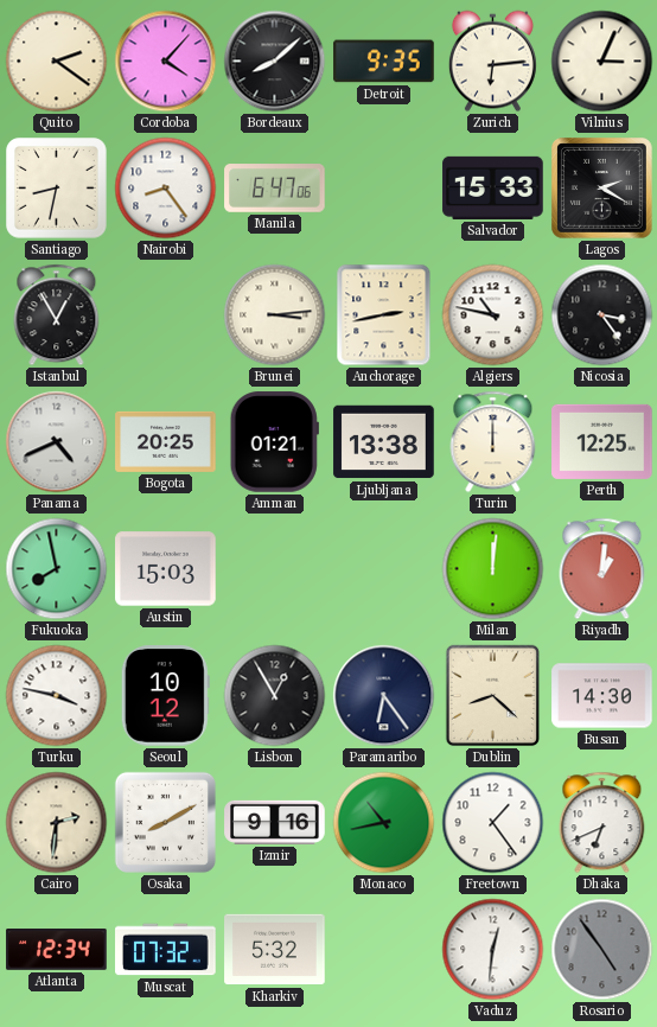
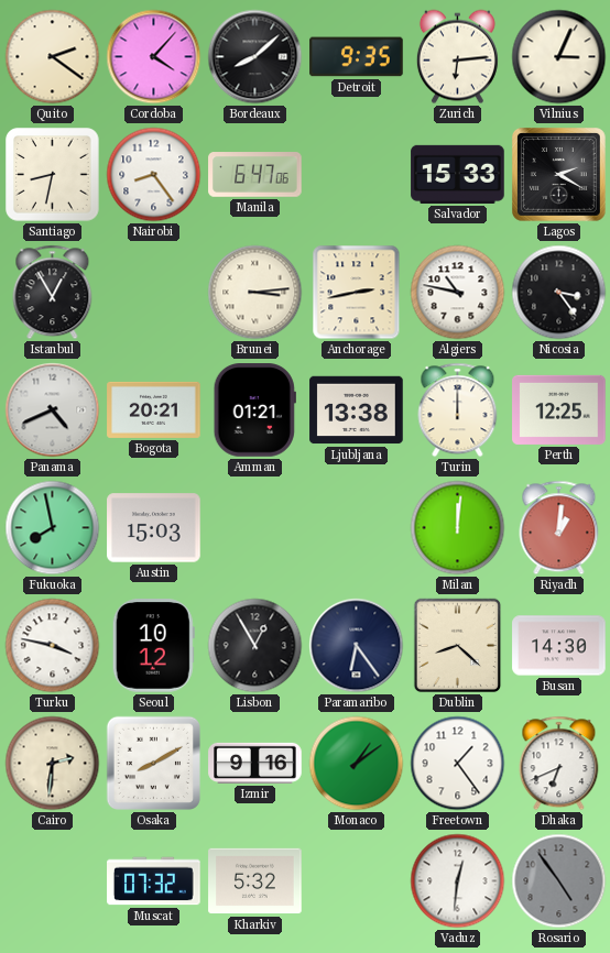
Bogota: 20:25 -> 20:21 (154, 409)
Monaco: 10:43 -> 1:09 (357, 764)
Atlanta: 12:34 -> none (57, 950)
